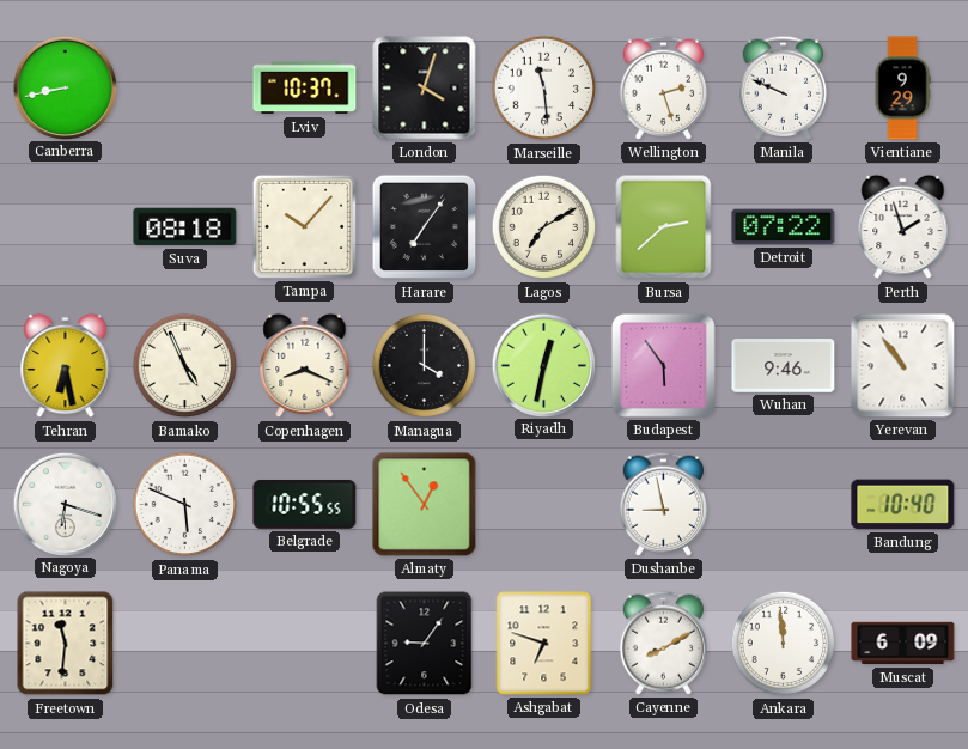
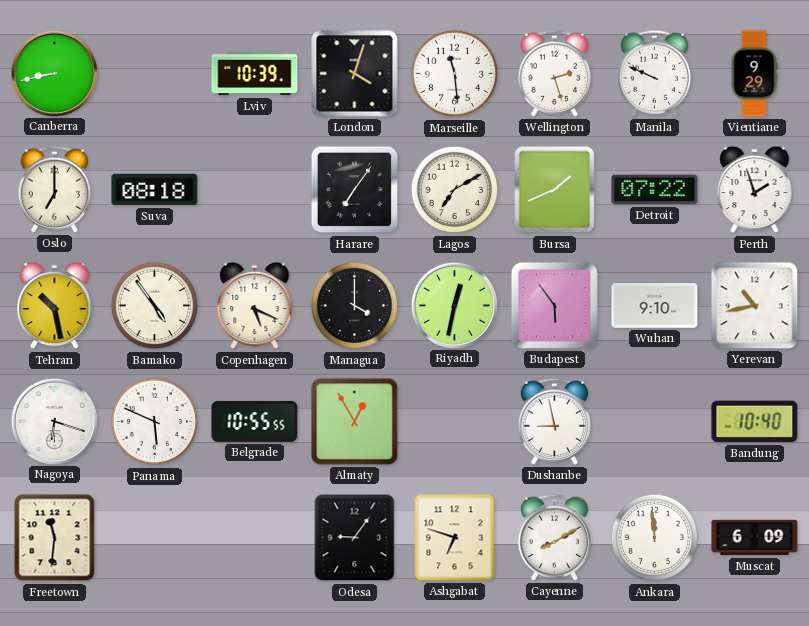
Lviv: 10:37 -> 10:39 (255, 74)
Oslo: none -> 7:00 (55, 189)
Tampa: 10:07 -> none (304, 226)
Bursa: 2:38 -> 1:41 (555, 190)
Tehran: 6:28 -> 10:28 (55, 306)
Bamako: 4:56 -> 4:54 (155, 306)
Copenhagen: 8:19 -> 5:19 (255, 306)
Wuhan: 9:46 -> 9:10 (655, 306)
Yerevan: 10:54 -> 10:43 (755, 306)
Almaty: 12:54 -> 12:55 (355, 422)
